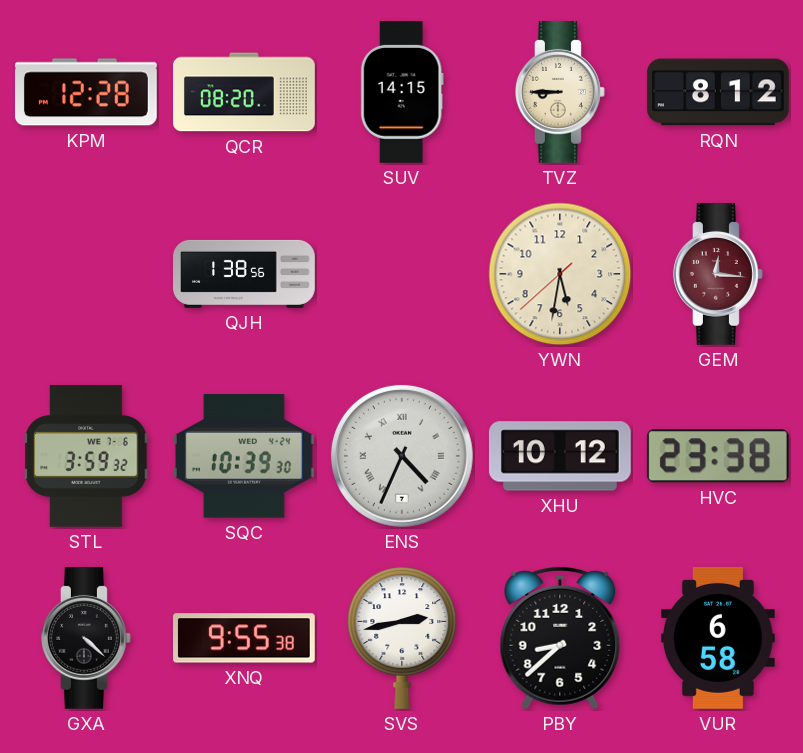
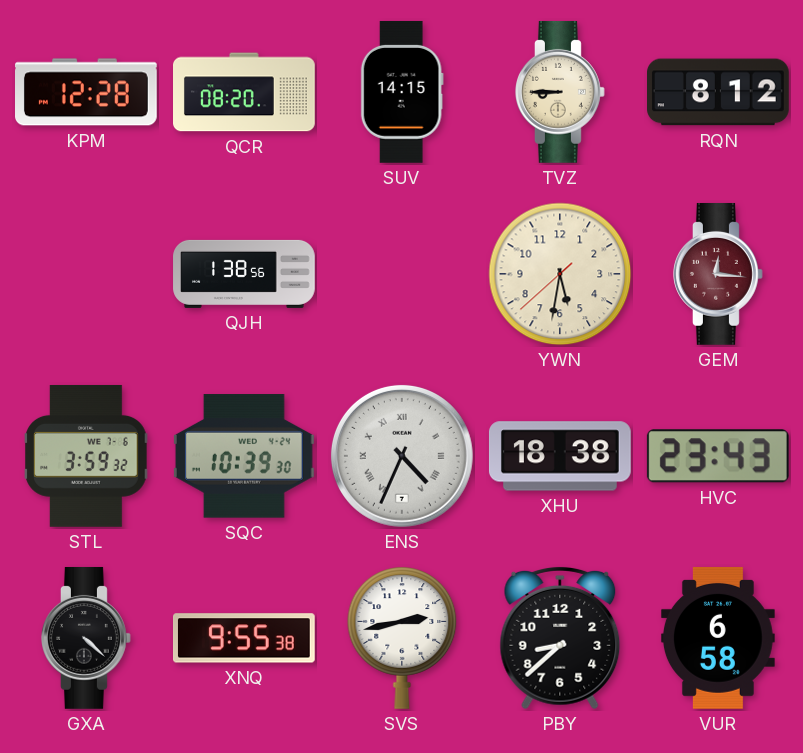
XHU: 10:12 -> 18:38 (560, 456)
HVC: 23:38 -> 23:43 (718, 456)
